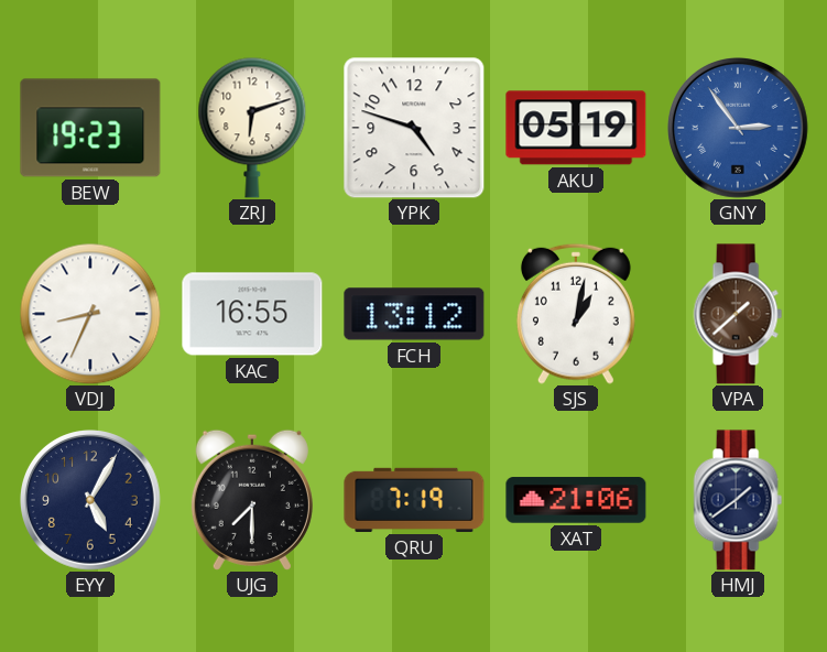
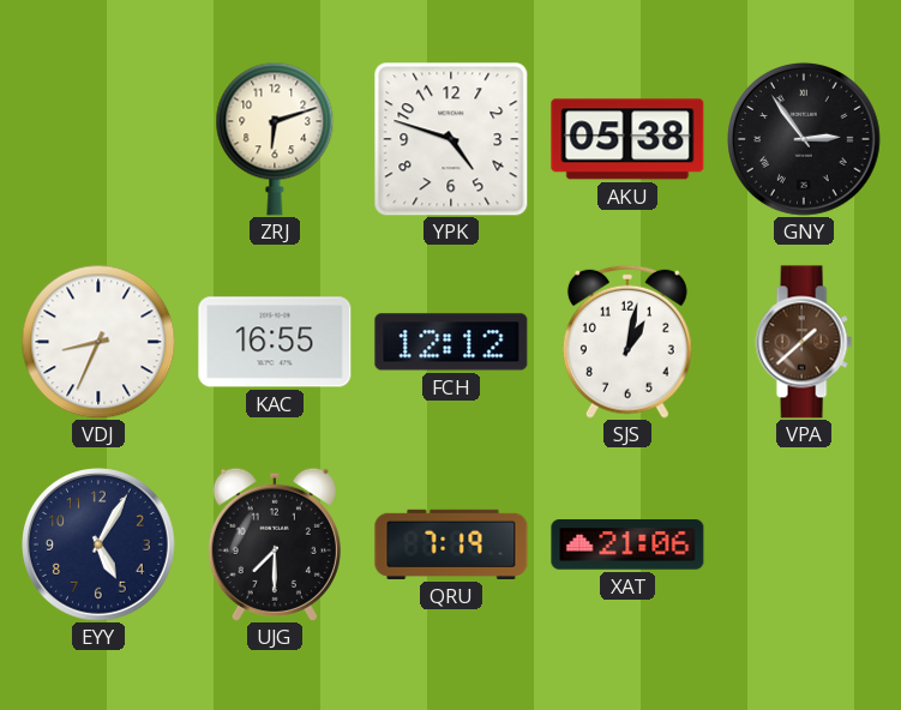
BEW: 19:23 -> none (90, 128)
AKU: 05:19 -> 05:38 (627, 139)
GNY dial: blue -> black (805, 140)
FCH: 13:12 -> 12:12 (451, 342)
HMJ: 1:39 -> none (738, 500)
